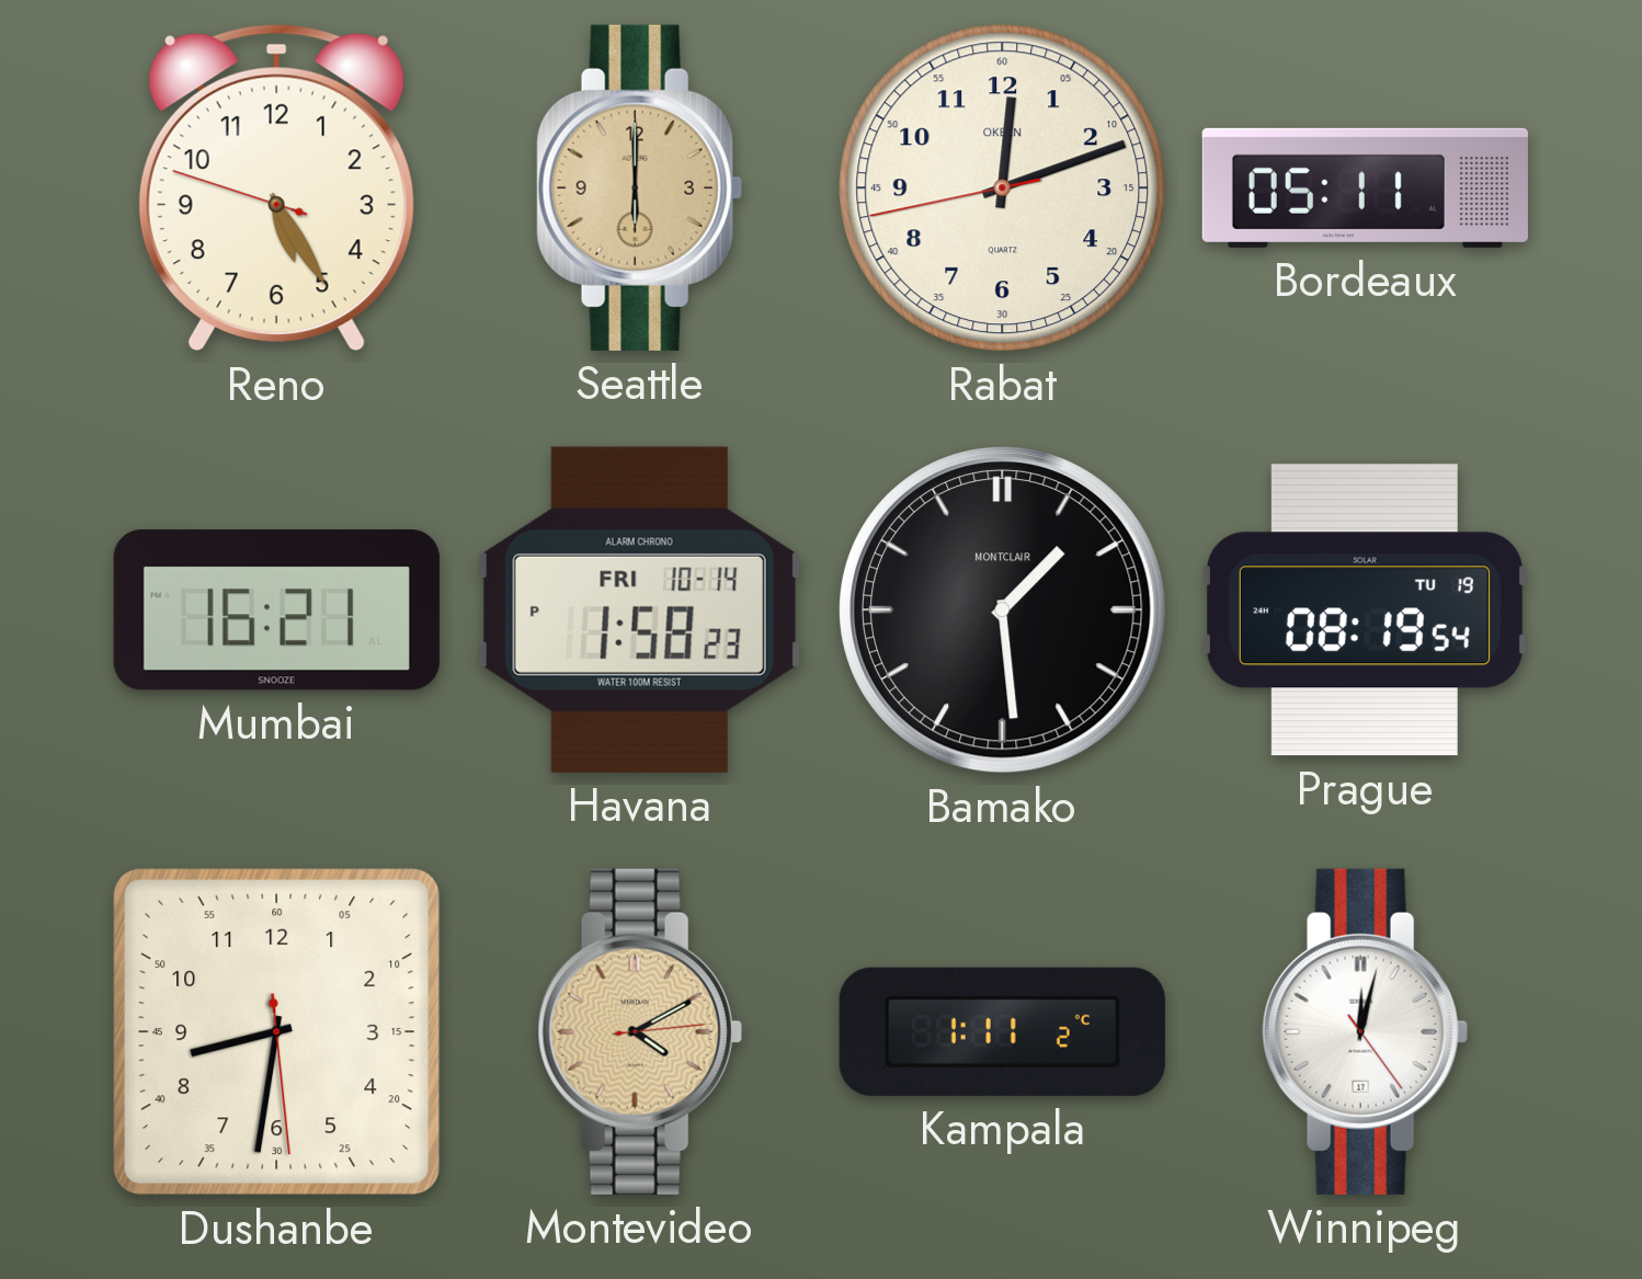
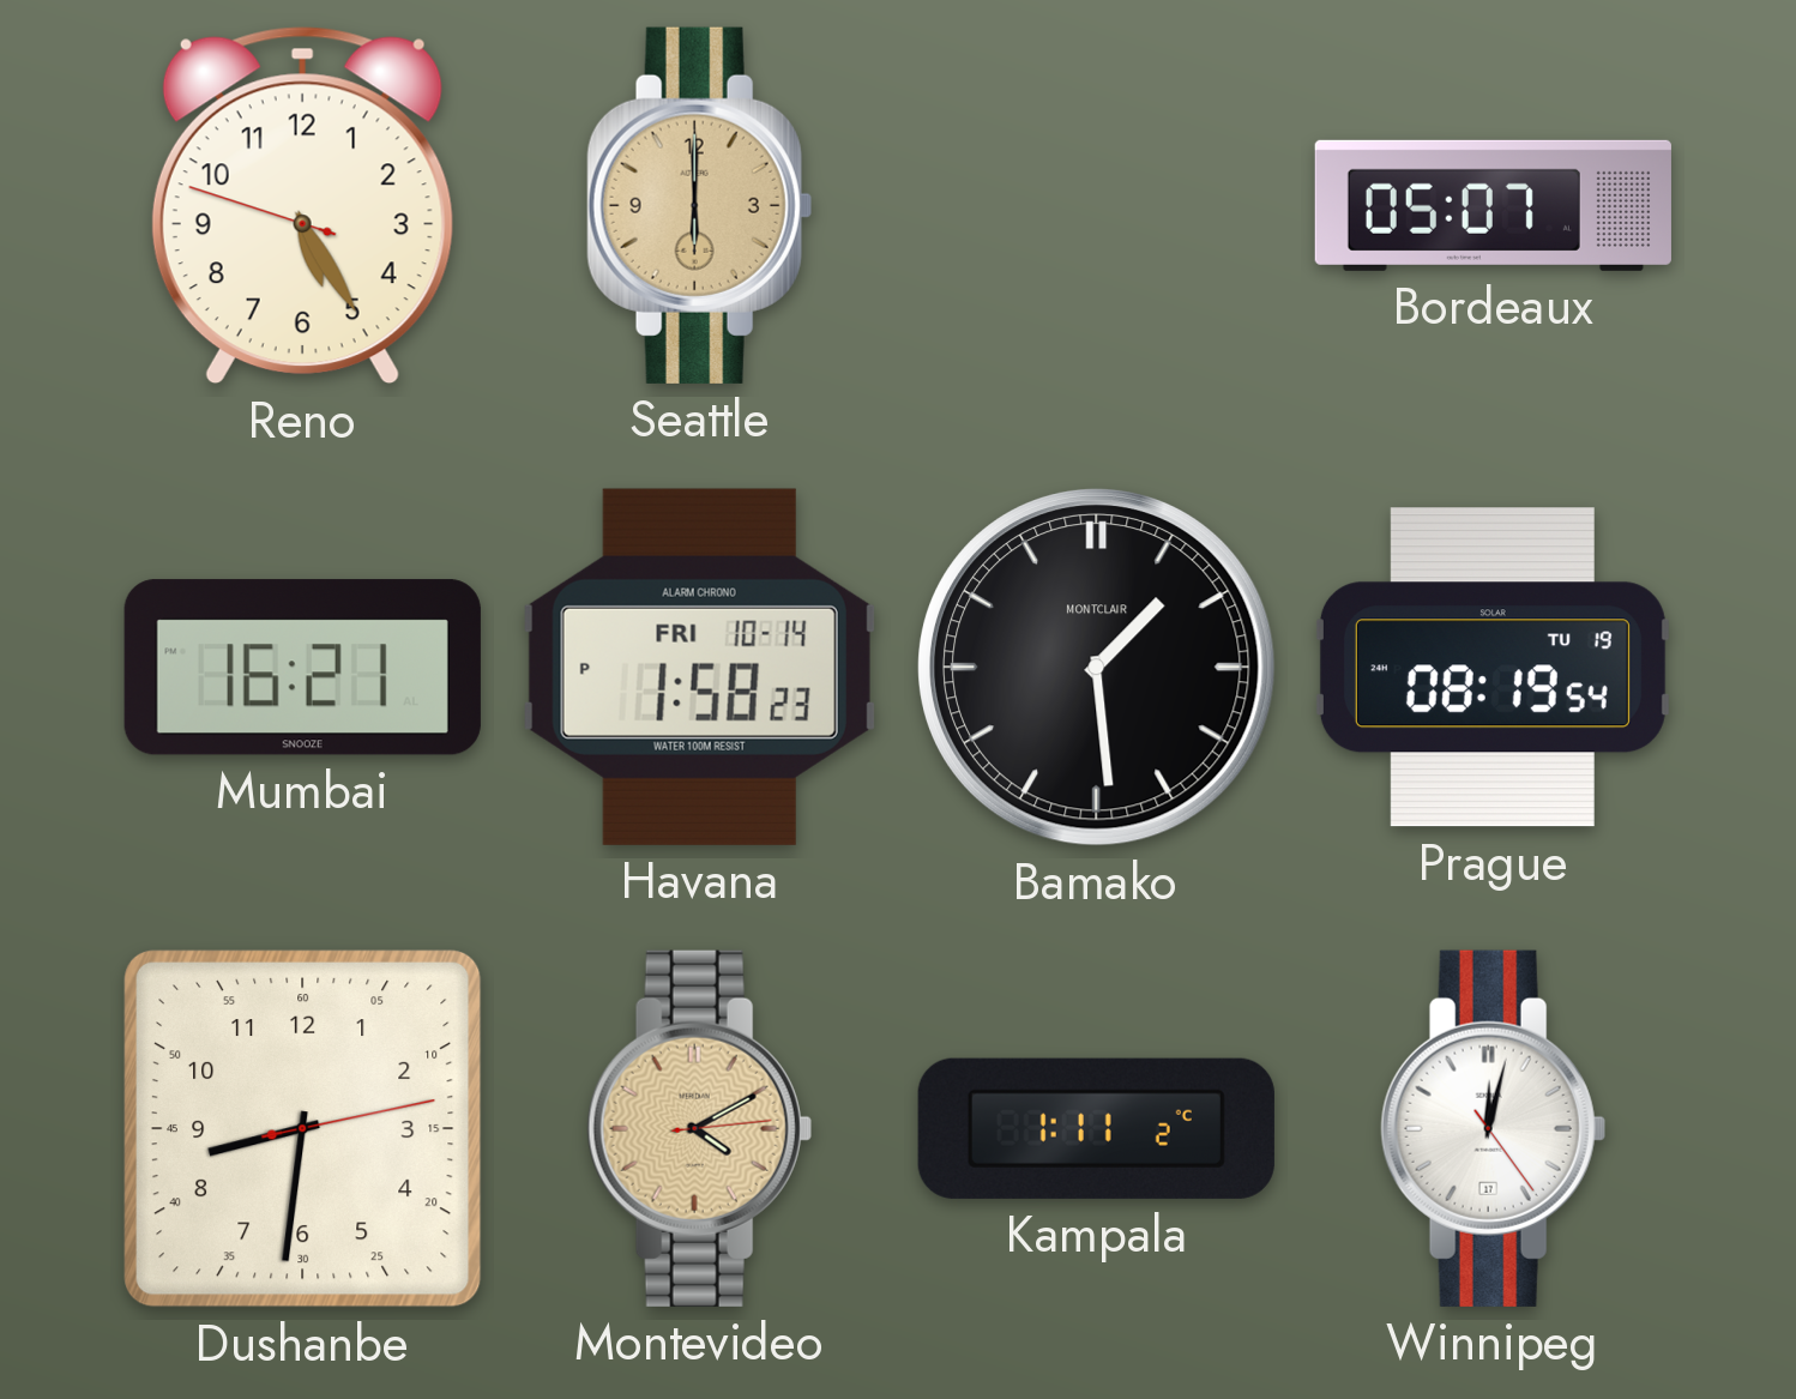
Rabat: 12:11 -> none (1003, 189)
Bordeaux: 05:11 -> 05:07 (1493, 205)
Dushanbe: 8:31:29 -> 8:31:13 (302, 1128)
